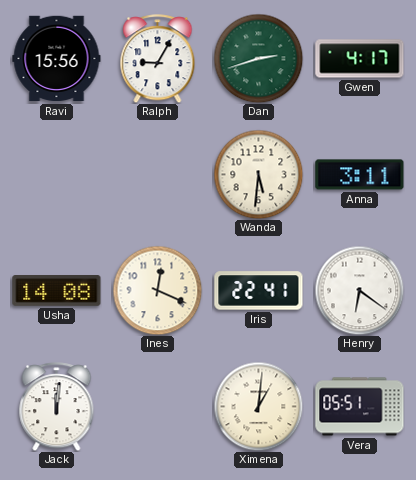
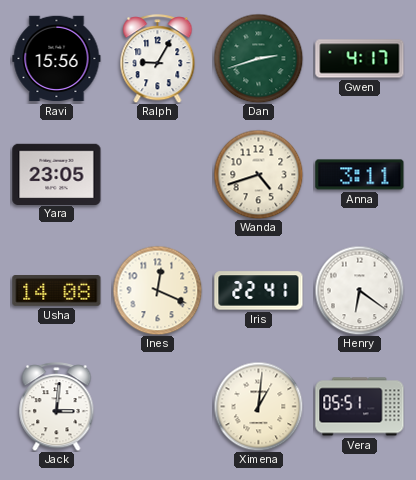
Yara: none -> 23:05 (57, 174)
Wanda: 5:31 -> 4:42 (258, 174)
Jack: 12:01 -> 3:01 (57, 407)
